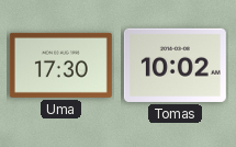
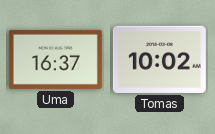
Uma: 17:30 -> 16:37 (55, 59)
